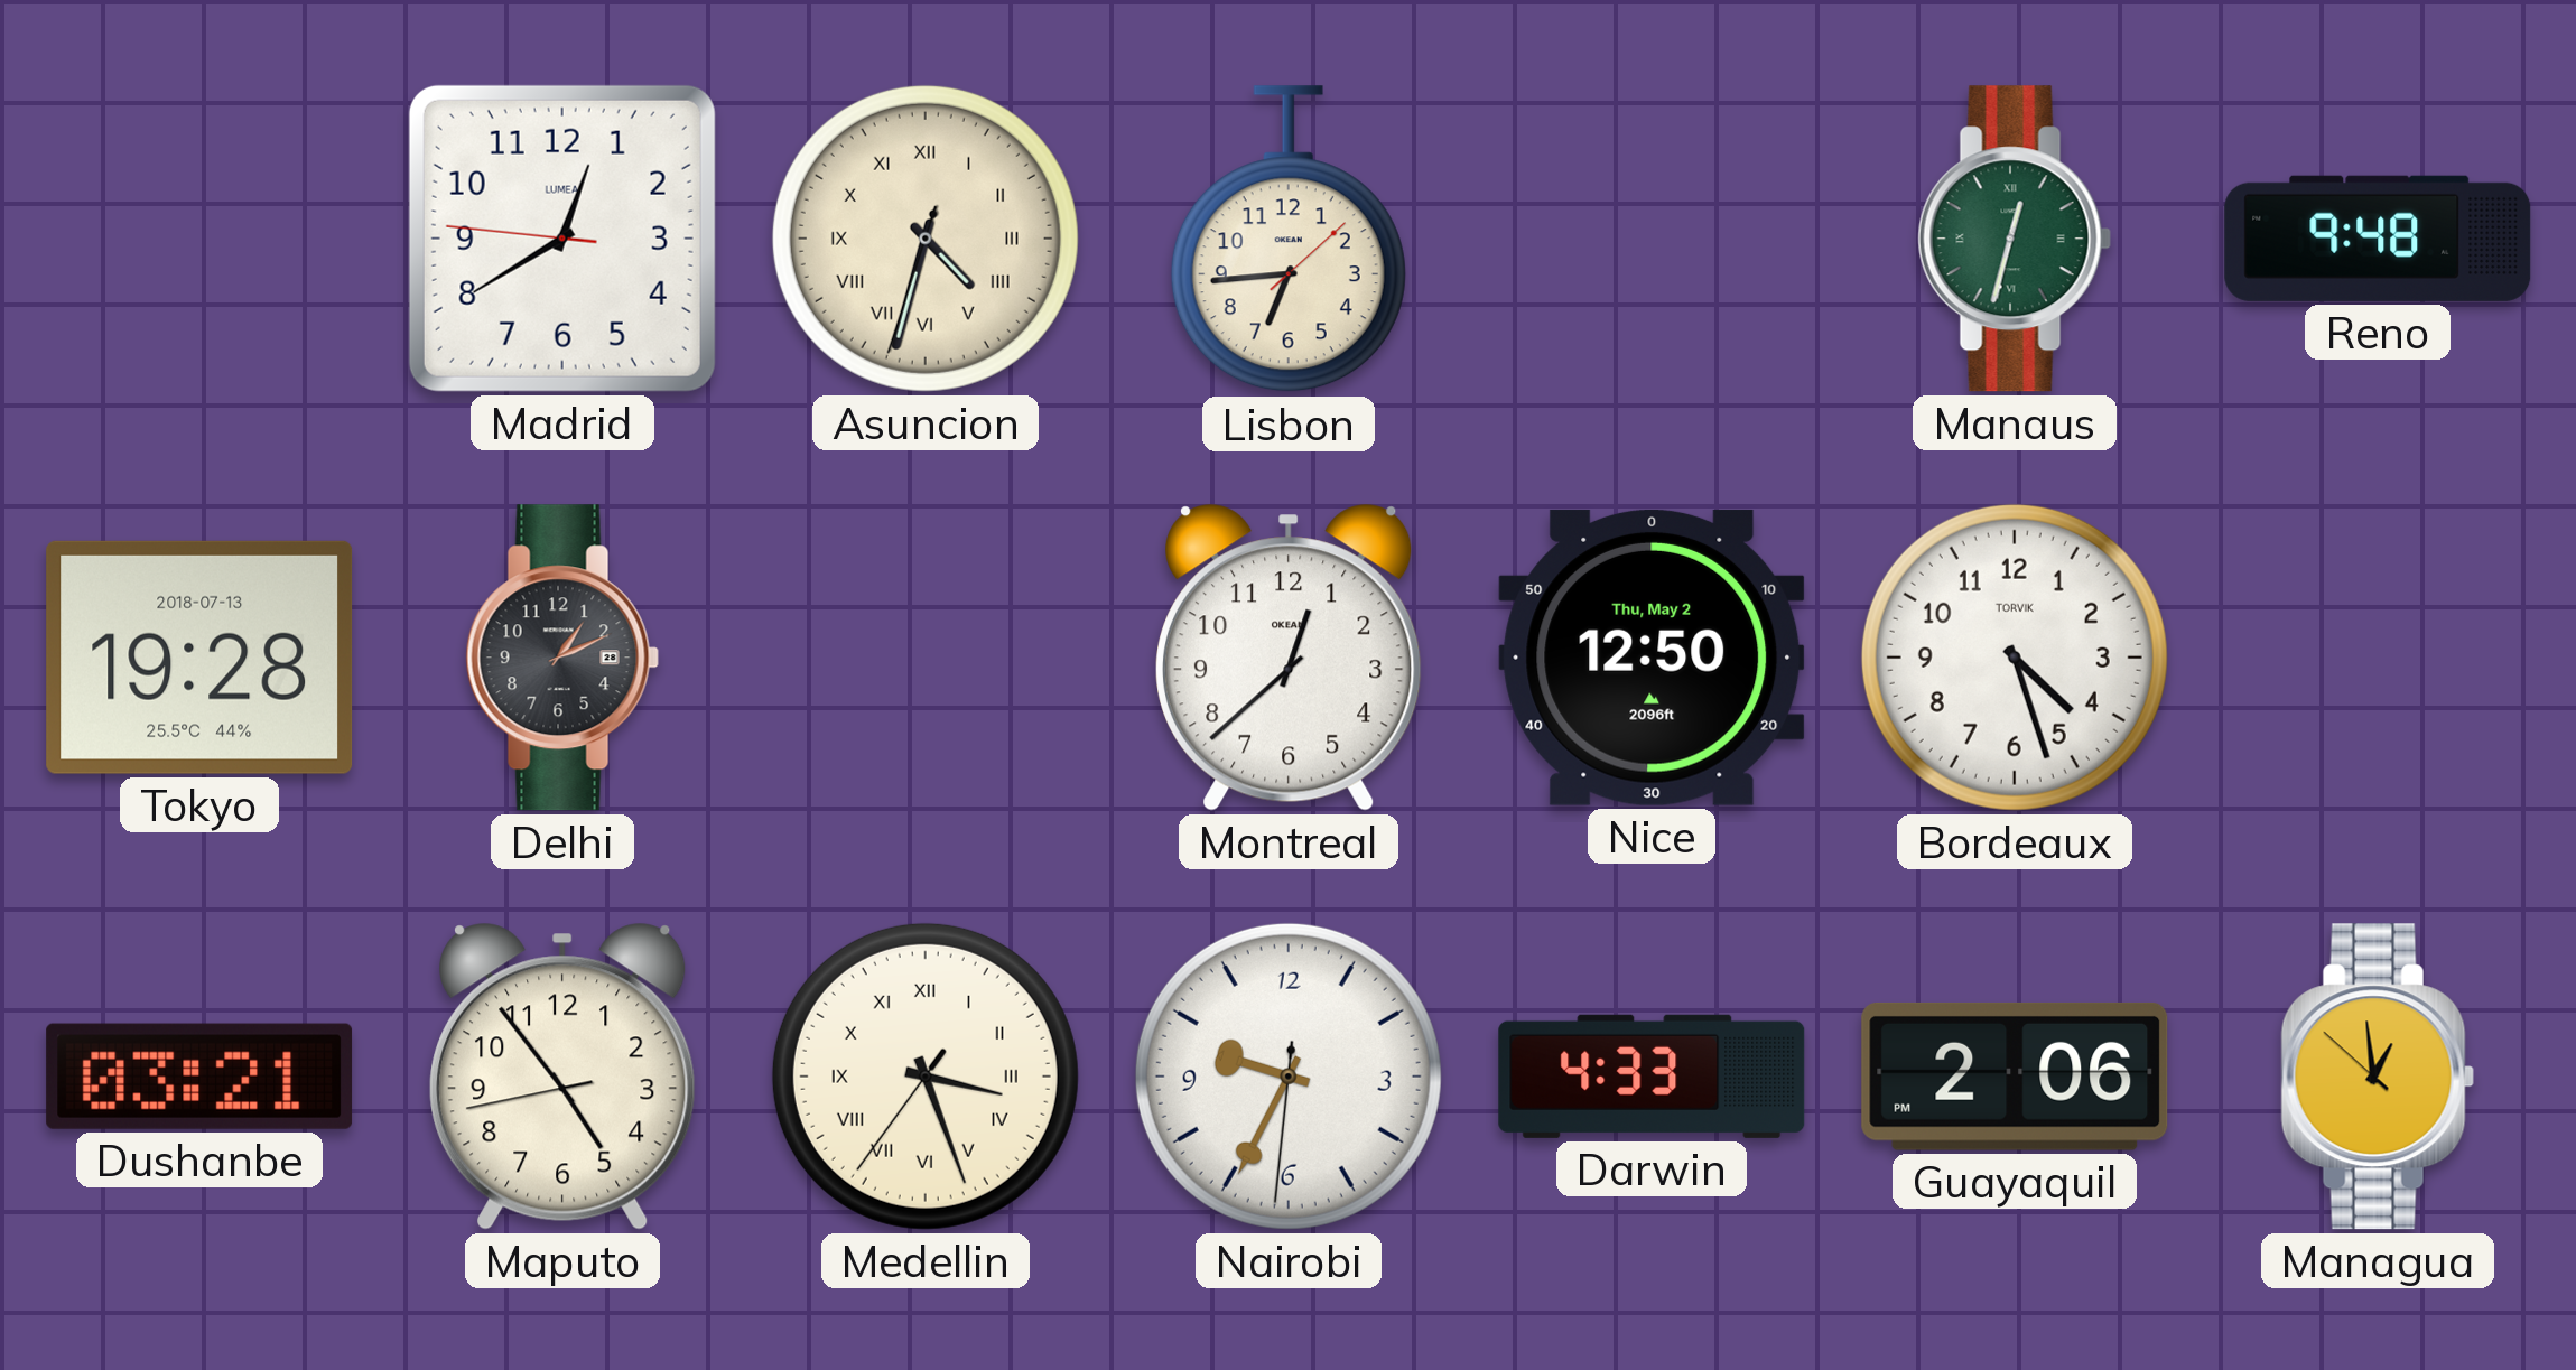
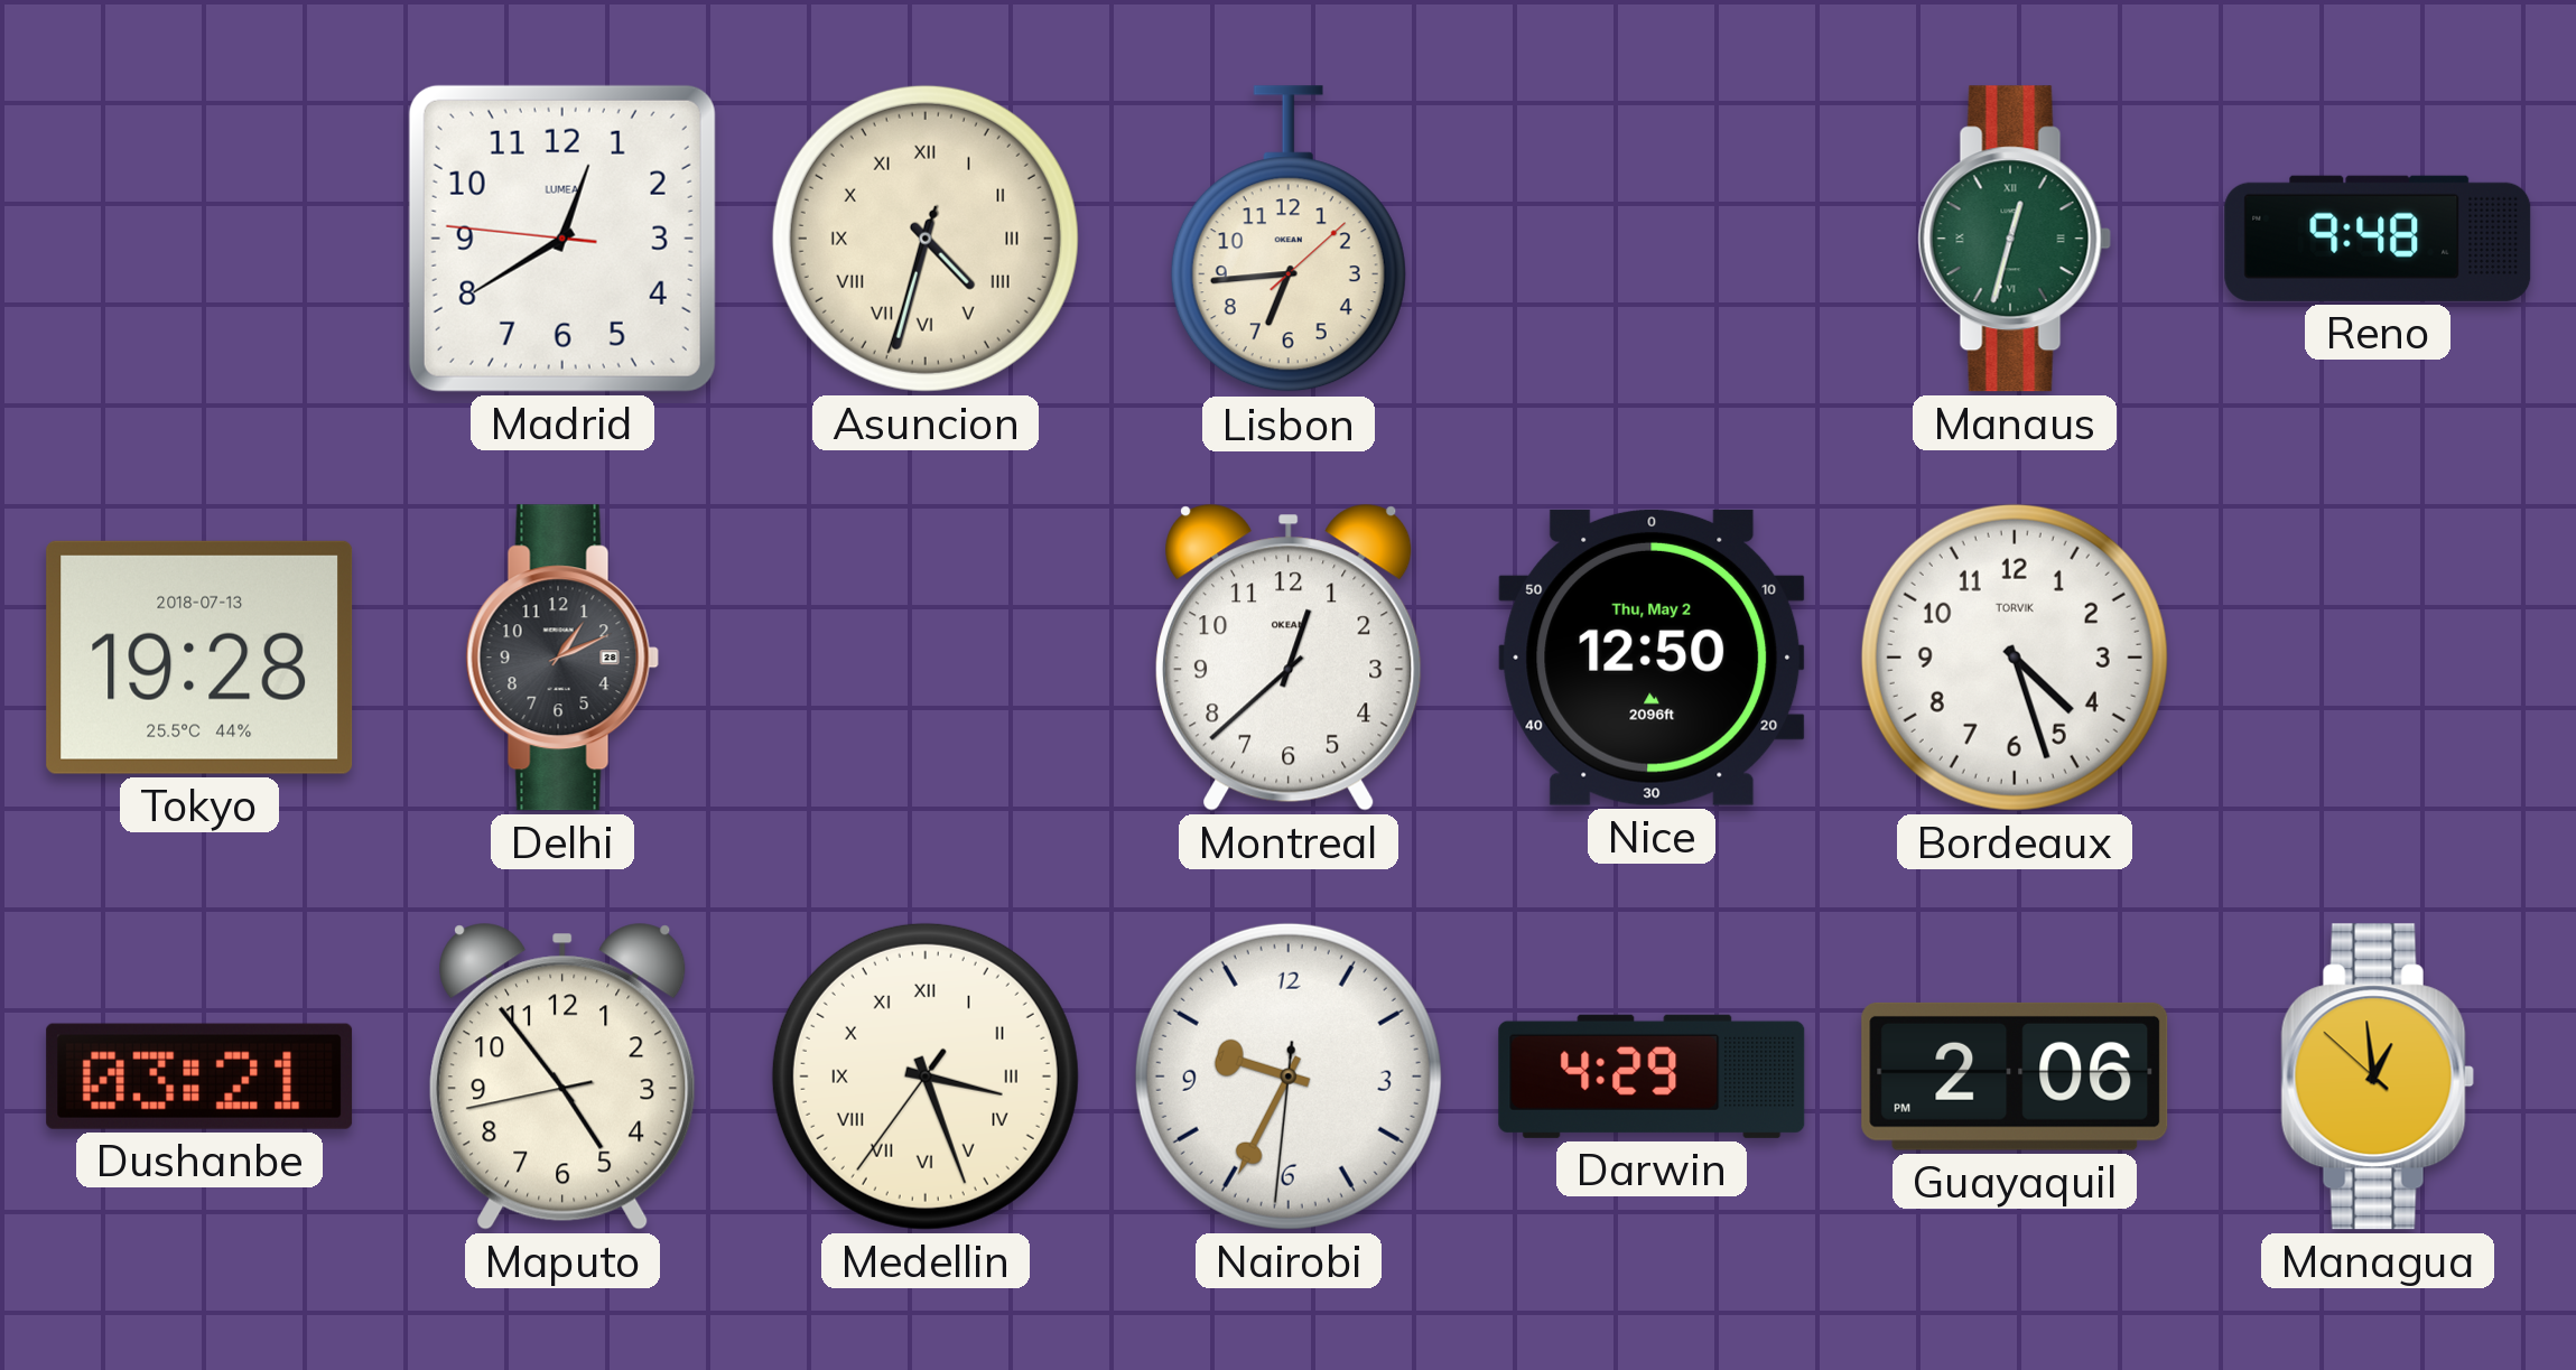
Darwin: 4:33 -> 4:29 (1652, 1077)
